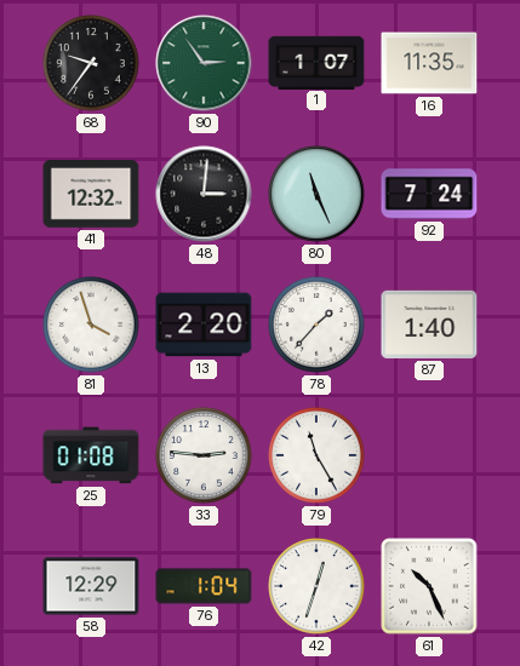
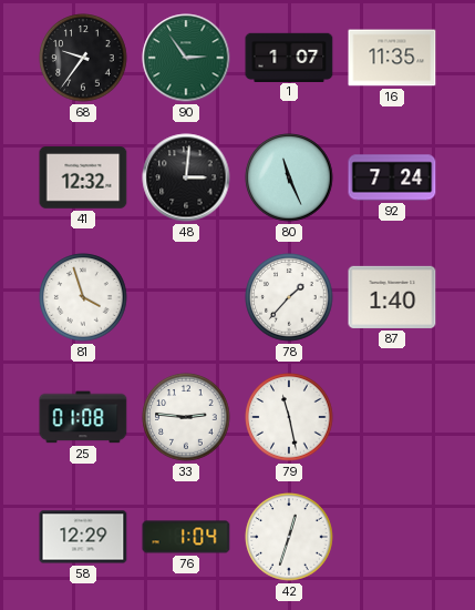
13: 2:20 -> none (204, 325)
79: 11:25 -> 11:28 (289, 417)
61: 10:26 -> none (429, 586)
